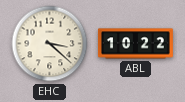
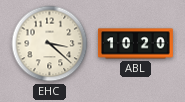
ABL: 10:22 -> 10:20 (135, 44)
